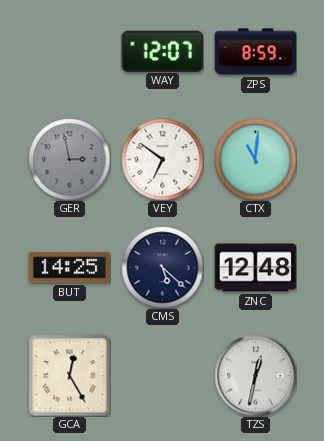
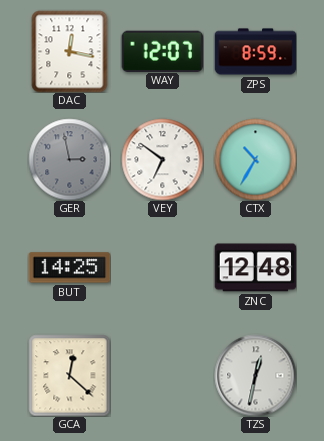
DAC: none -> 12:17 (70, 51)
CTX: 11:01 -> 10:35 (255, 159)
CMS: 5:22 -> none (162, 267)
GCA: 12:25 -> 12:22 (69, 375)
